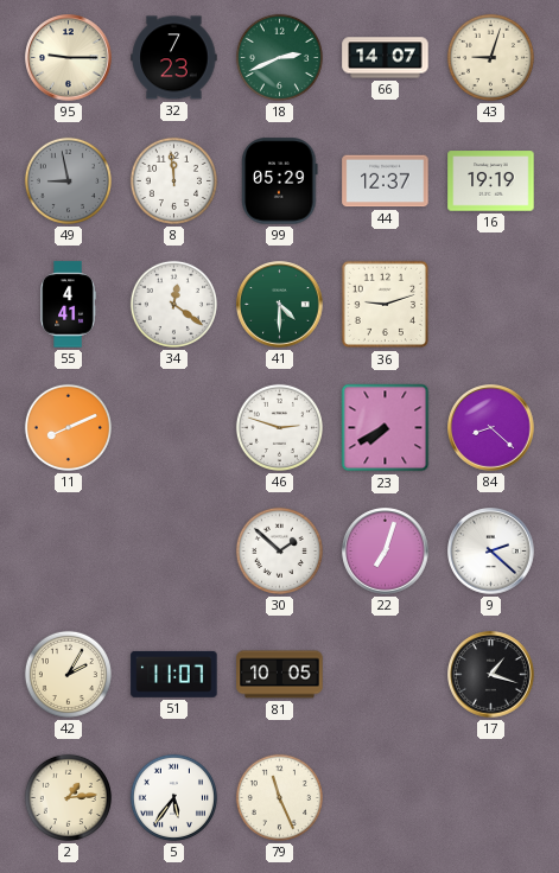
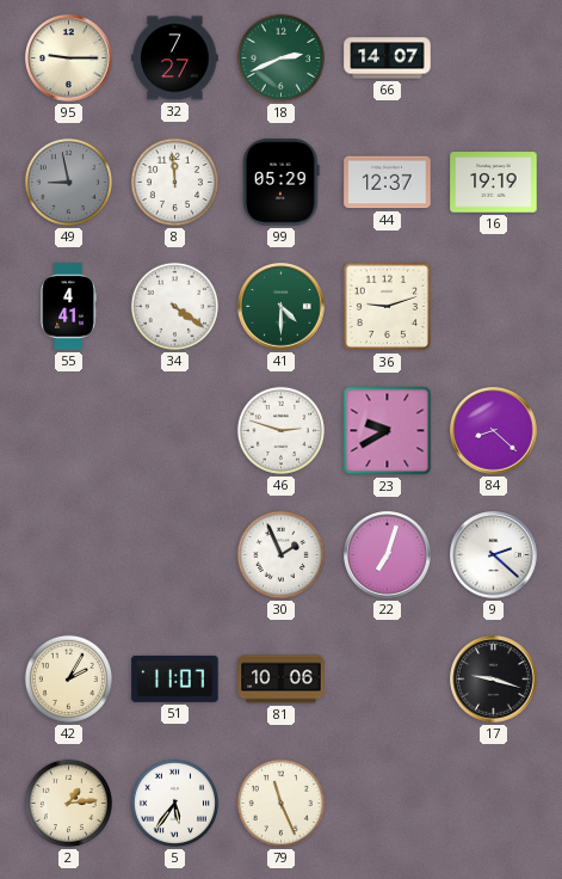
32: 7:23 -> 7:27 (175, 59)
43: 9:03 -> none (490, 57)
34: 12:21 -> 4:21 (174, 306)
11: 8:11 -> none (68, 427)
23: 7:40 -> 9:40 (388, 431)
30: 1:52 -> 1:56 (280, 554)
81: 10:05 -> 10:06 (282, 680)
17: 1:18 -> 9:18 (494, 680)
